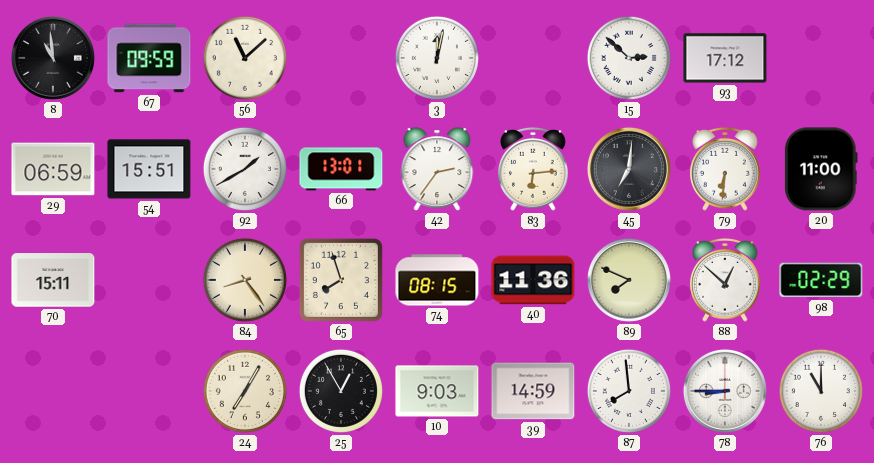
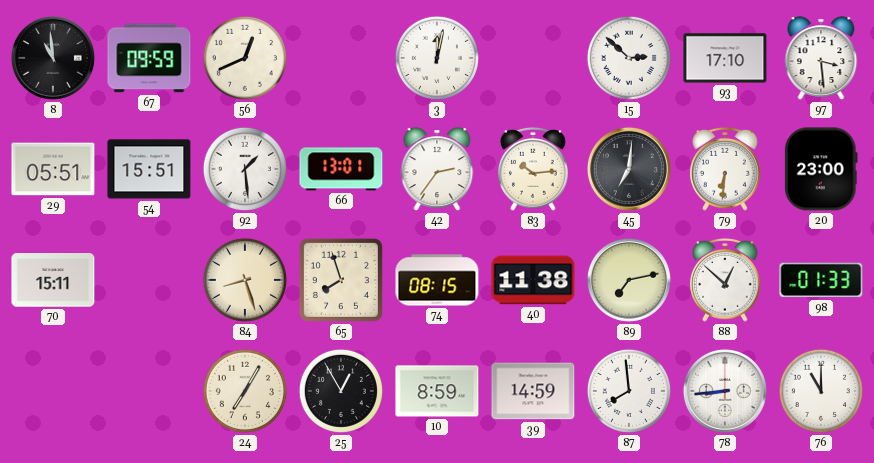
56: 11:08 -> 12:41 (245, 58)
93: 17:12 -> 17:10 (725, 58)
97: none -> 3:29 (821, 58)
29: 06:59 -> 05:51 (53, 169)
92: 1:40 -> 1:29 (245, 169)
83: 6:14 -> 10:14 (533, 169)
20: 11:00 -> 23:00 (821, 169)
84: 8:24 -> 8:27 (245, 280)
40: 11:36 -> 11:38 (533, 280)
89: 7:49 -> 7:13 (629, 280)
98: 02:29 -> 01:33 (821, 280)
10: 9:03 -> 8:59 (437, 391)
78: 8:45 -> 8:44 (725, 391)
